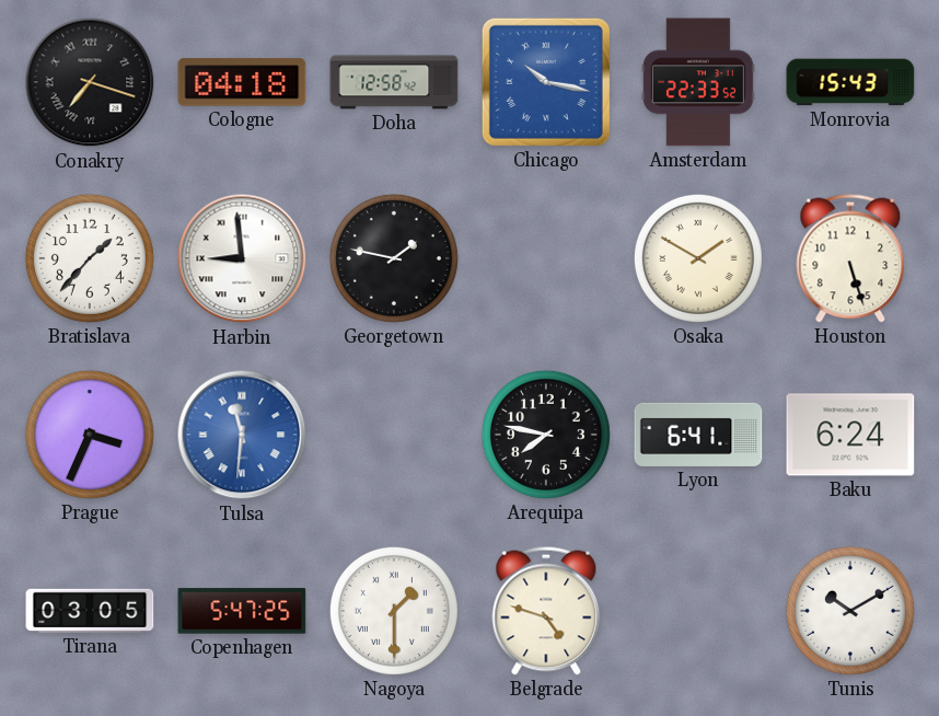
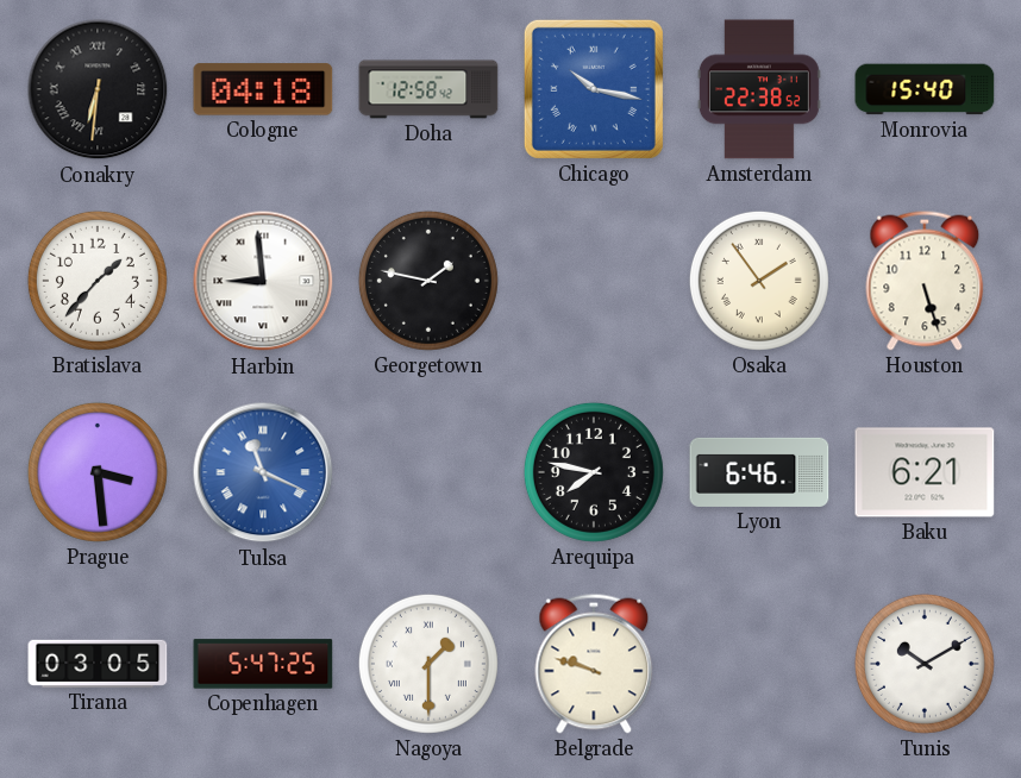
Conakry: 7:18 -> 6:31 (98, 89)
Amsterdam: 22:33 -> 22:38 (759, 89)
Monrovia: 15:43 -> 15:40 (925, 89)
Osaka: 1:50 -> 1:54 (759, 281)
Prague: 3:34 -> 3:29 (98, 472)
Tulsa: 11:31 -> 11:19 (263, 472)
Lyon: 6:41 -> 6:46 (759, 472)
Baku: 6:24 -> 6:21 (925, 472)
Belgrade: 4:48 -> 9:48 (594, 664)
